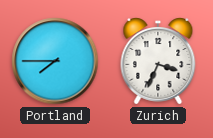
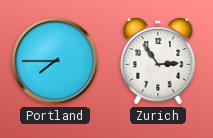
Zurich: 3:34 -> 2:54 (158, 61)
